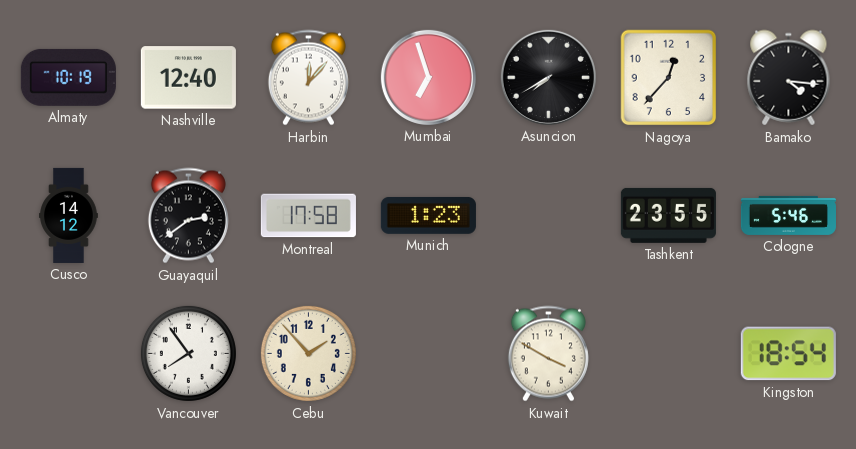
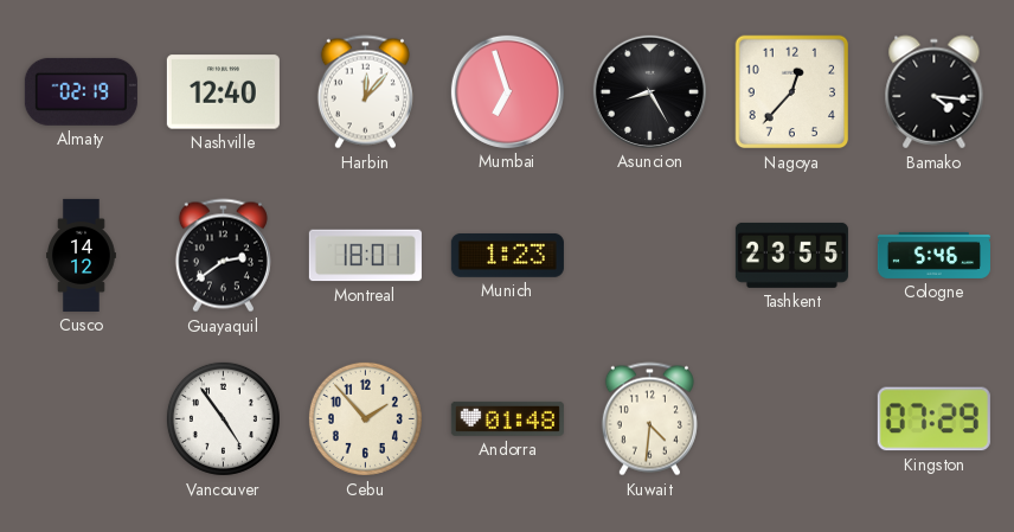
Almaty: 10:19 -> 02:19 (81, 91)
Asuncion: 7:40 -> 8:25 (649, 91)
Montreal: 17:58 -> 18:01 (365, 256)
Vancouver: 7:54 -> 4:54 (223, 418)
Andorra: none -> 01:48 (507, 418)
Kuwait: 3:50 -> 4:31 (649, 419)
Kingston: 18:54 -> 07:29 (933, 419)
